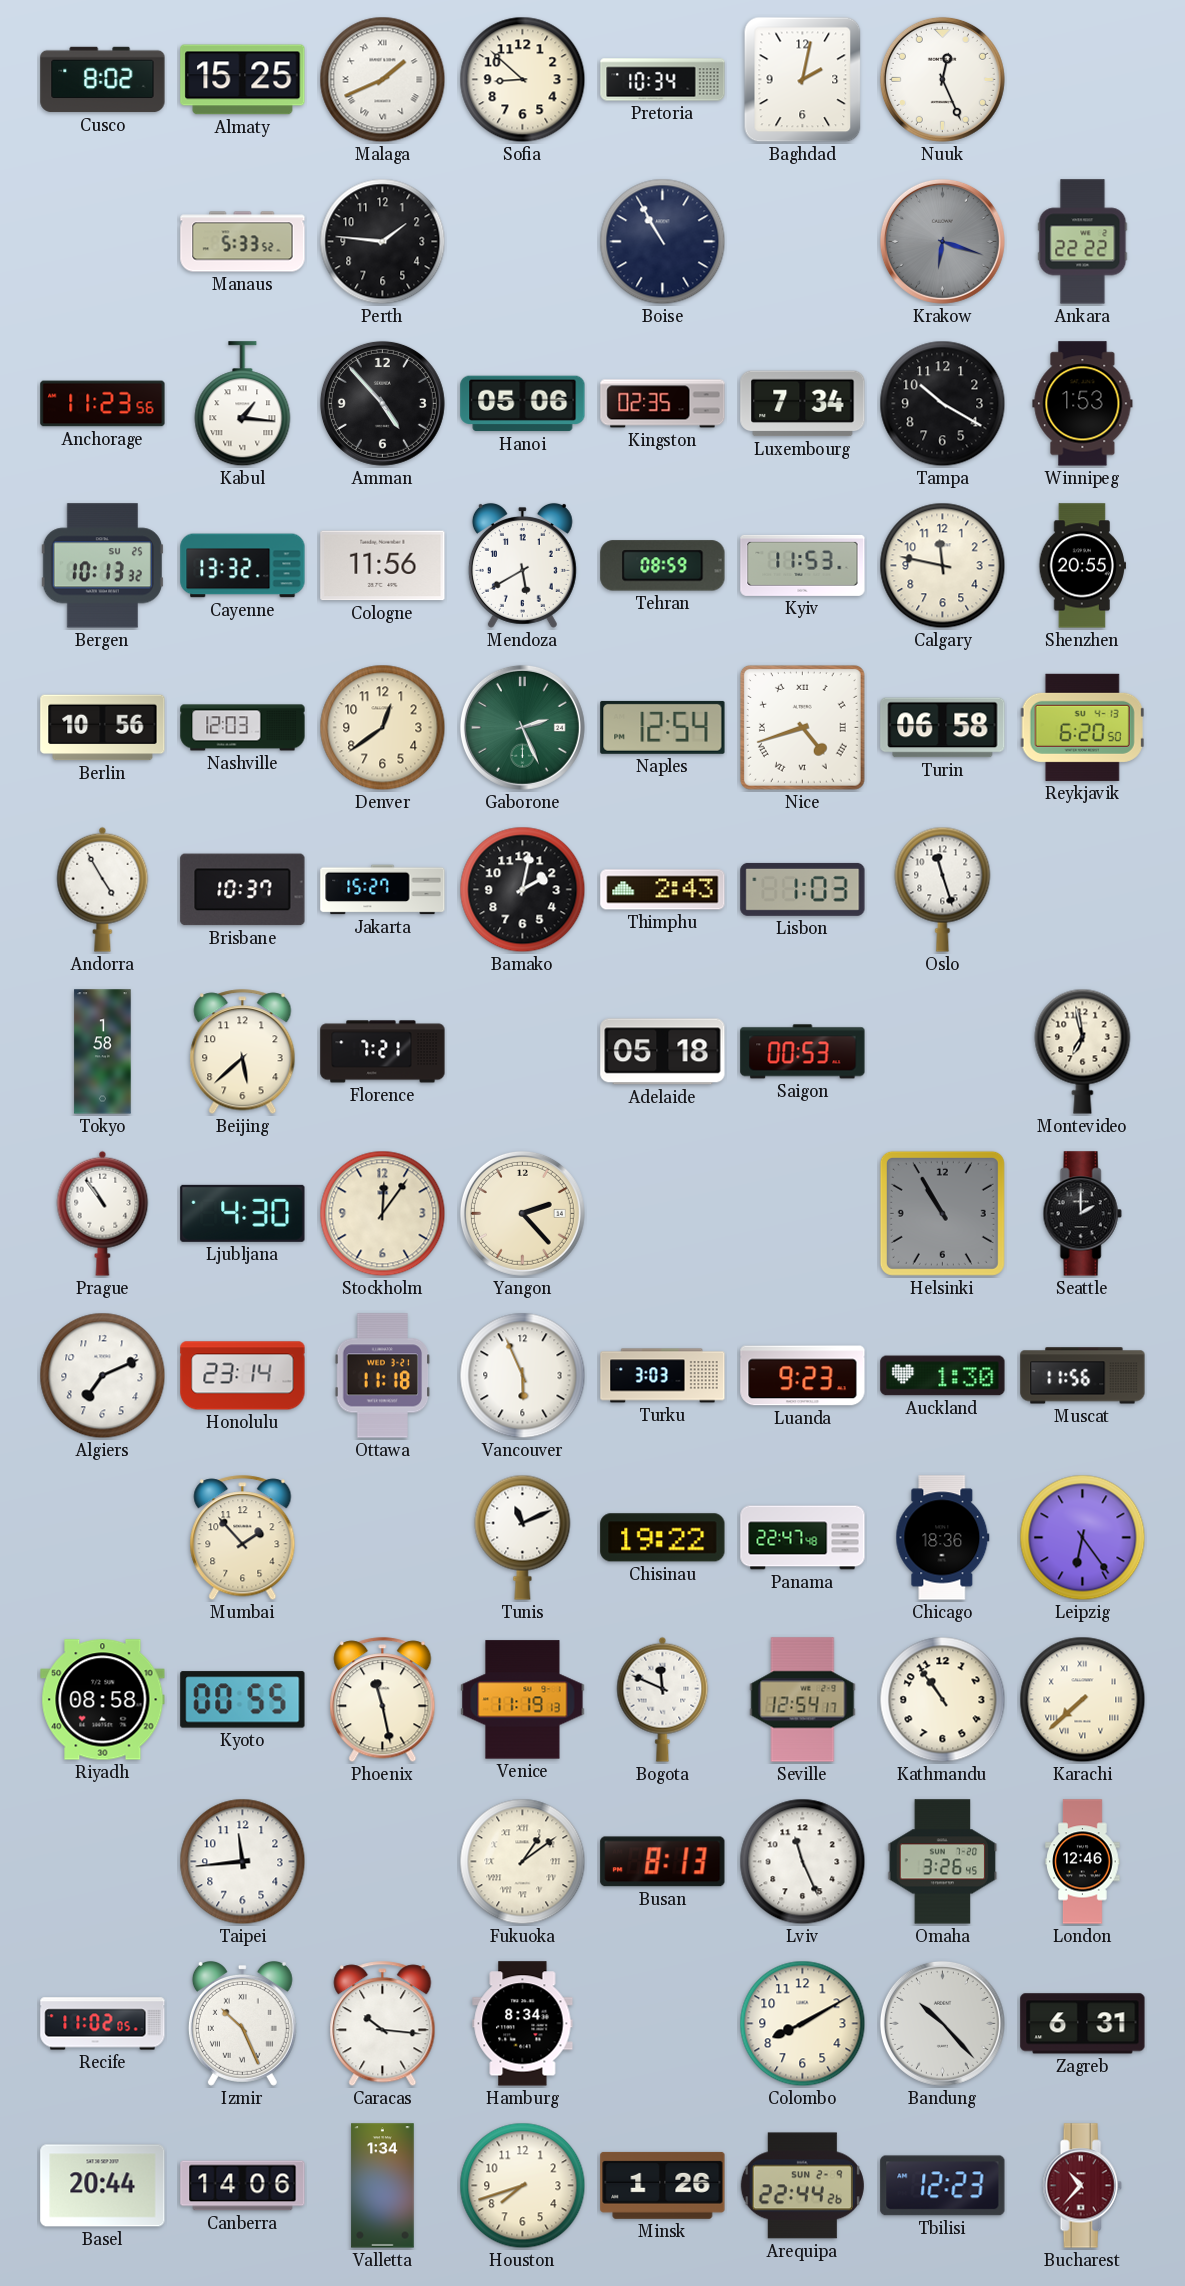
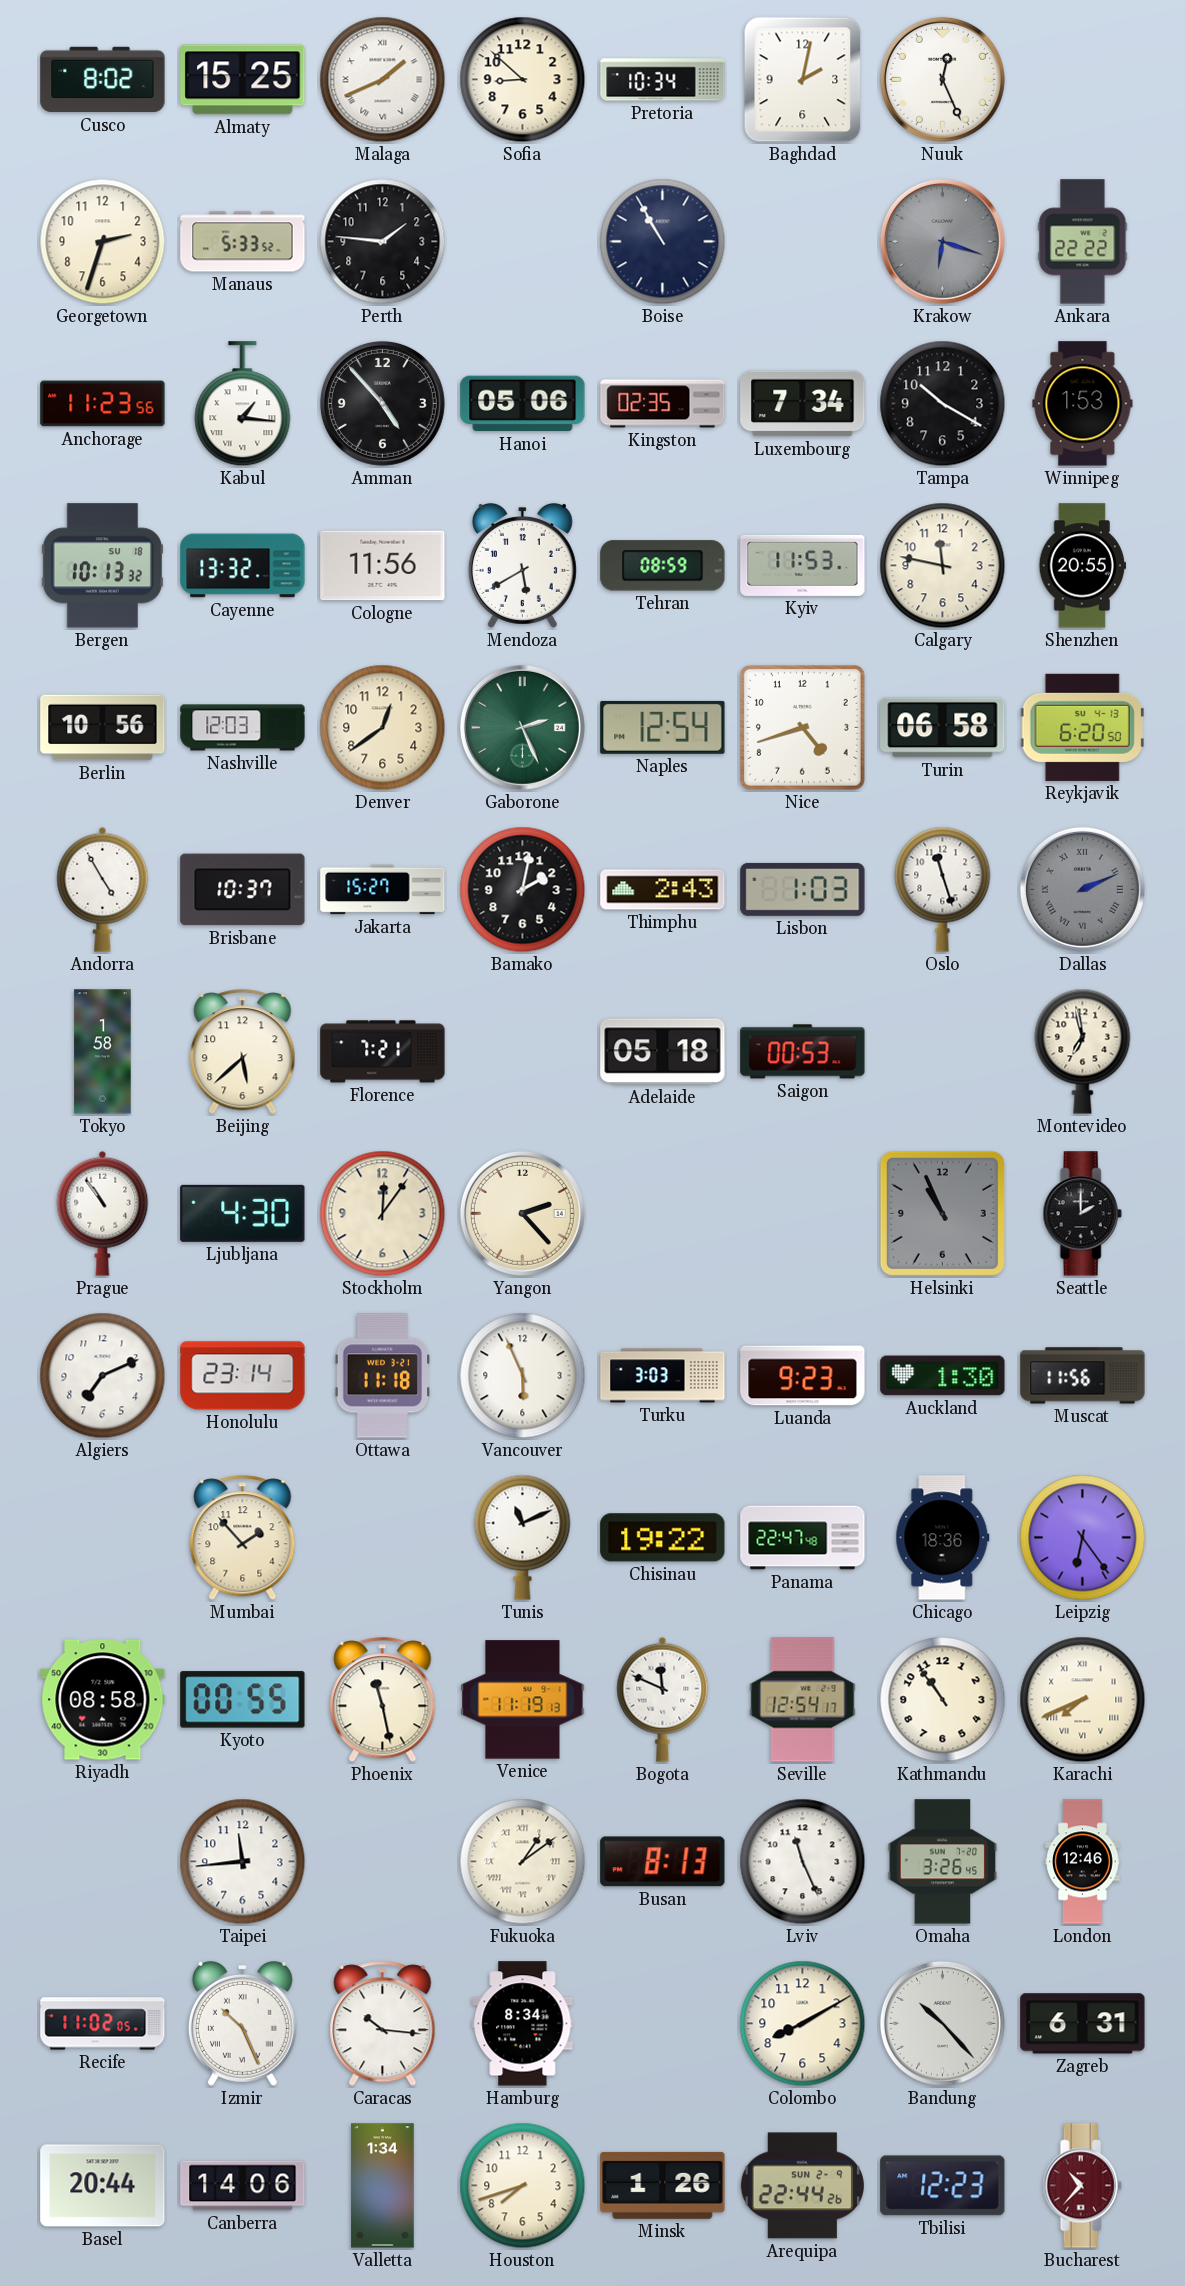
Georgetown: none -> 2:33 (103, 242)
Bergen date: SU 25 -> SU 18 (102, 566)
Nice numerals: Roman -> Arabic (802, 727)
Dallas: none -> 2:11 (1082, 889)
Helsinki: 10:55 -> 10:56 (942, 1213)
Karachi: 7:38 -> 7:41 (1083, 1700)
